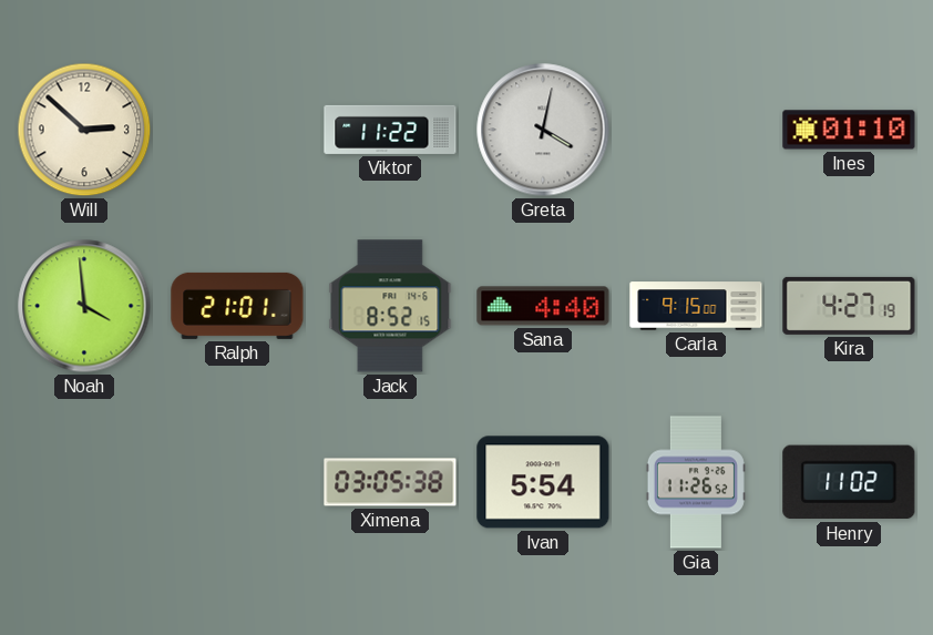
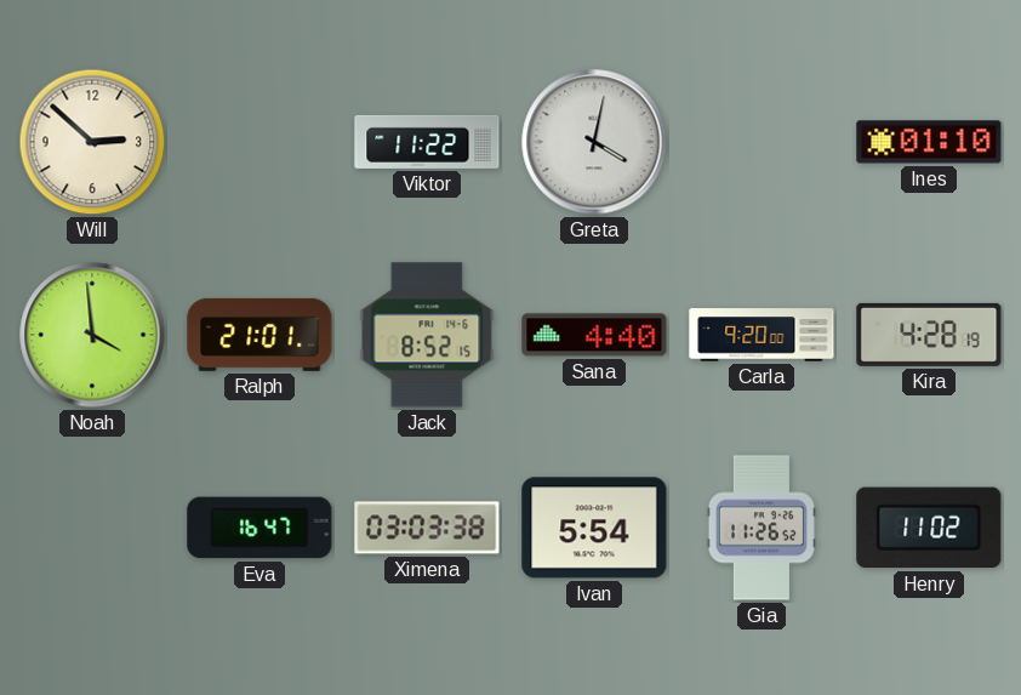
Carla: 9:15 -> 9:20 (762, 335)
Kira: 4:27 -> 4:28 (929, 335)
Eva: none -> 16:47 (259, 528)
Ximena: 03:05 -> 03:03 (427, 528)
